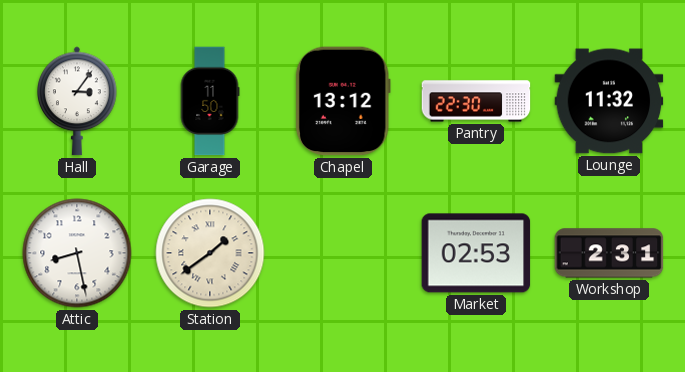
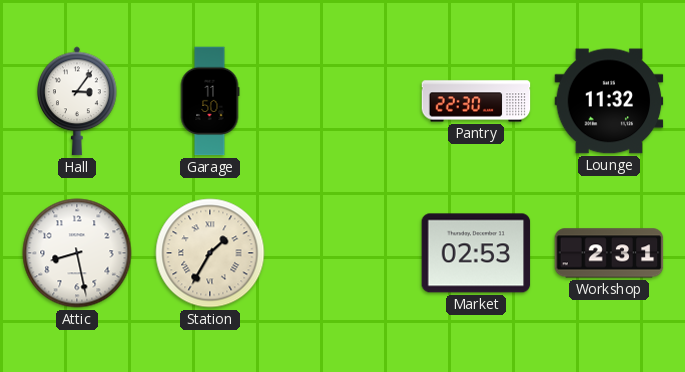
Chapel: 13:12 -> none (343, 101)
Station: 1:39 -> 1:35 (210, 253)
